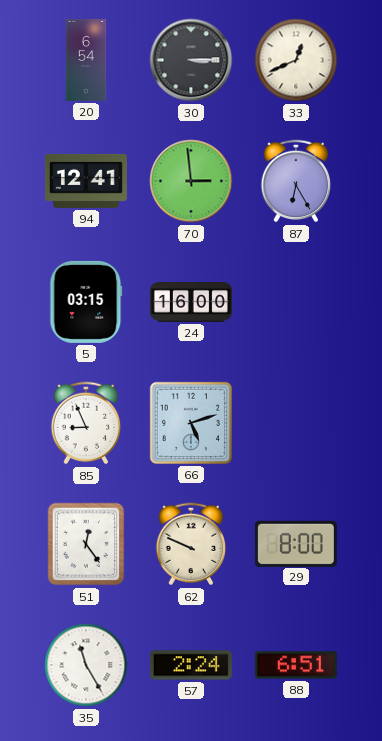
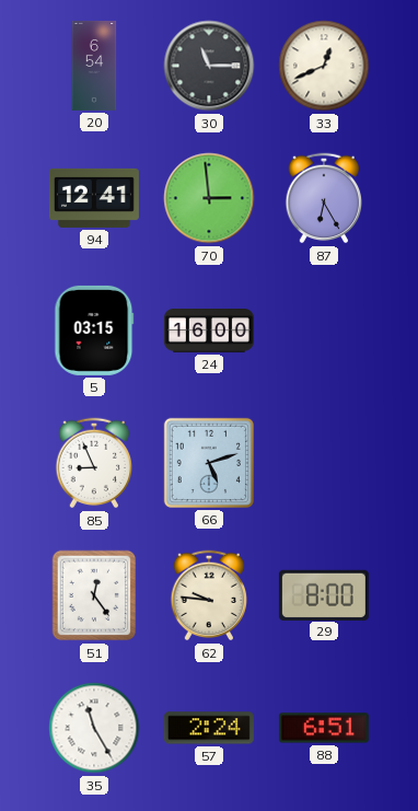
30: 3:15 -> 11:15 (209, 66)
62: 9:49 -> 9:46 (209, 595)
